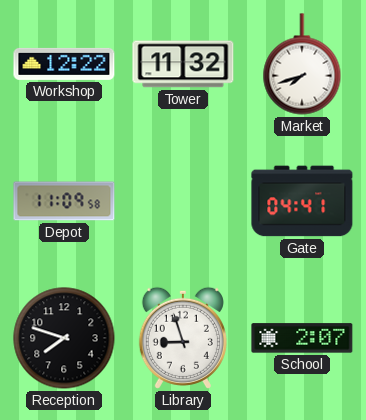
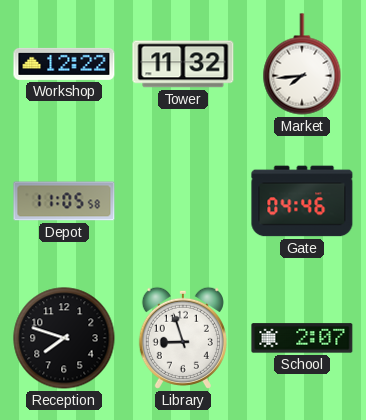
Market: 7:42 -> 7:44 (302, 64)
Depot: 11:09 -> 11:05 (64, 201)
Gate: 04:41 -> 04:46 (302, 201)
